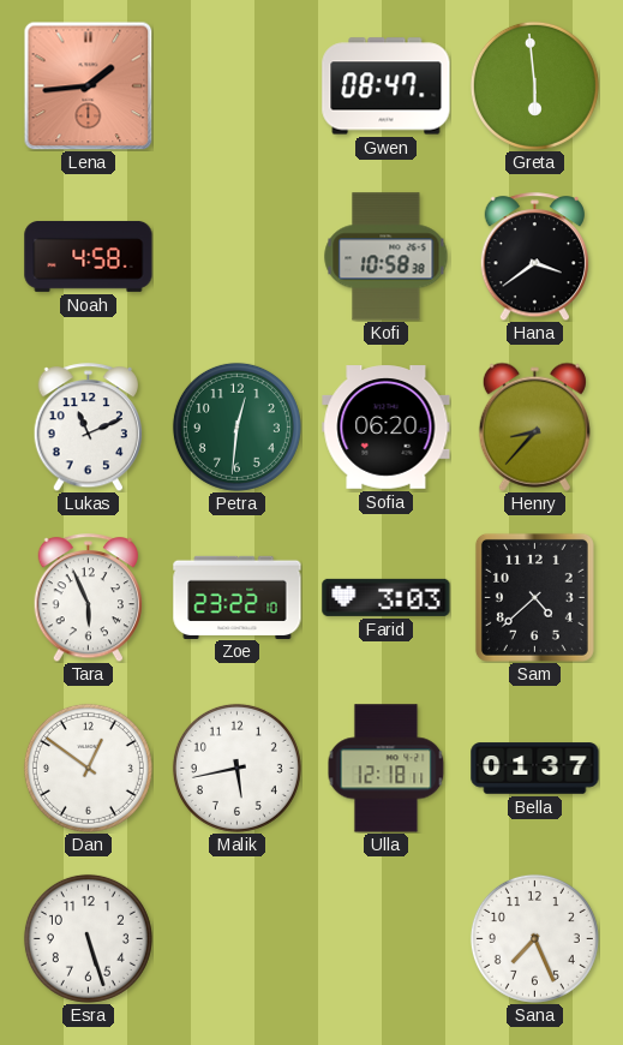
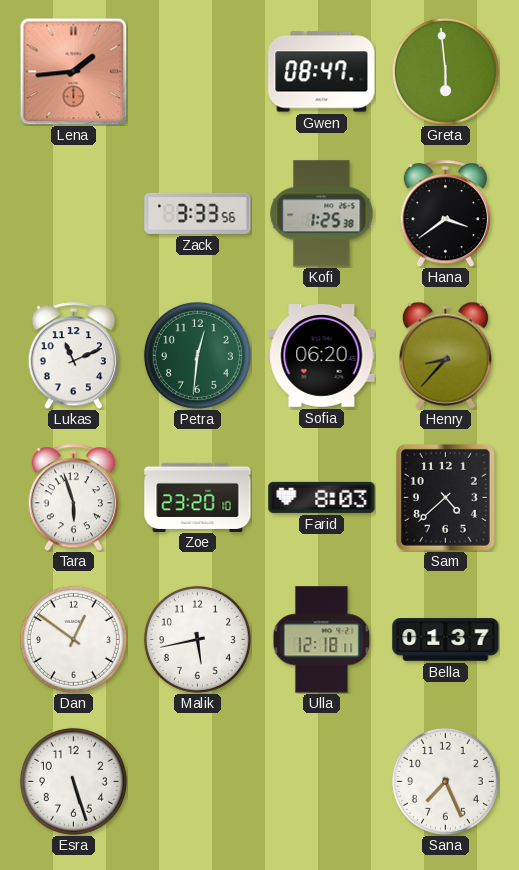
Noah: 4:58 -> none (89, 256)
Zack: none -> 3:33 (198, 213)
Kofi: 10:58 -> 1:25 (322, 214)
Tara: 5:56 -> 5:57 (73, 498)
Zoe: 23:22 -> 23:20 (198, 497)
Farid: 3:03 -> 8:03 (322, 497)
